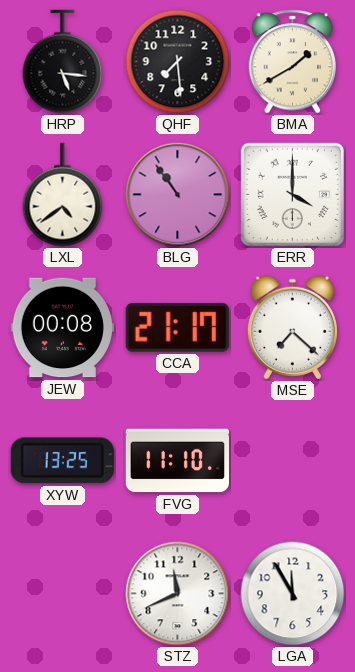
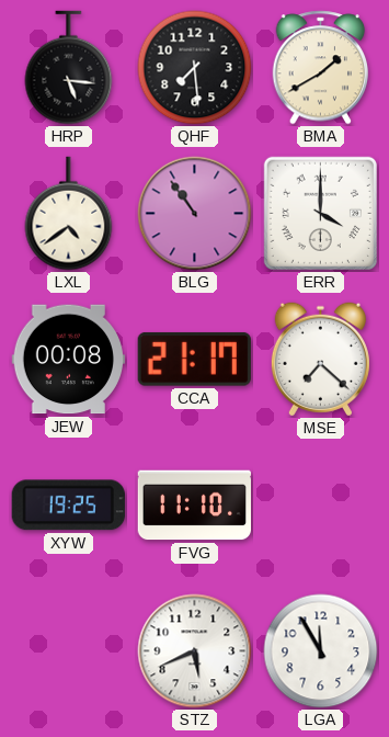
XYW: 13:25 -> 19:25 (68, 506)
STZ: 11:41 -> 5:41 (195, 651)
